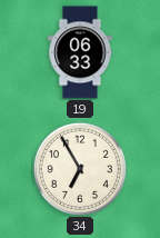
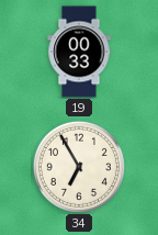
19: 06:33 -> 00:33 (79, 52)
